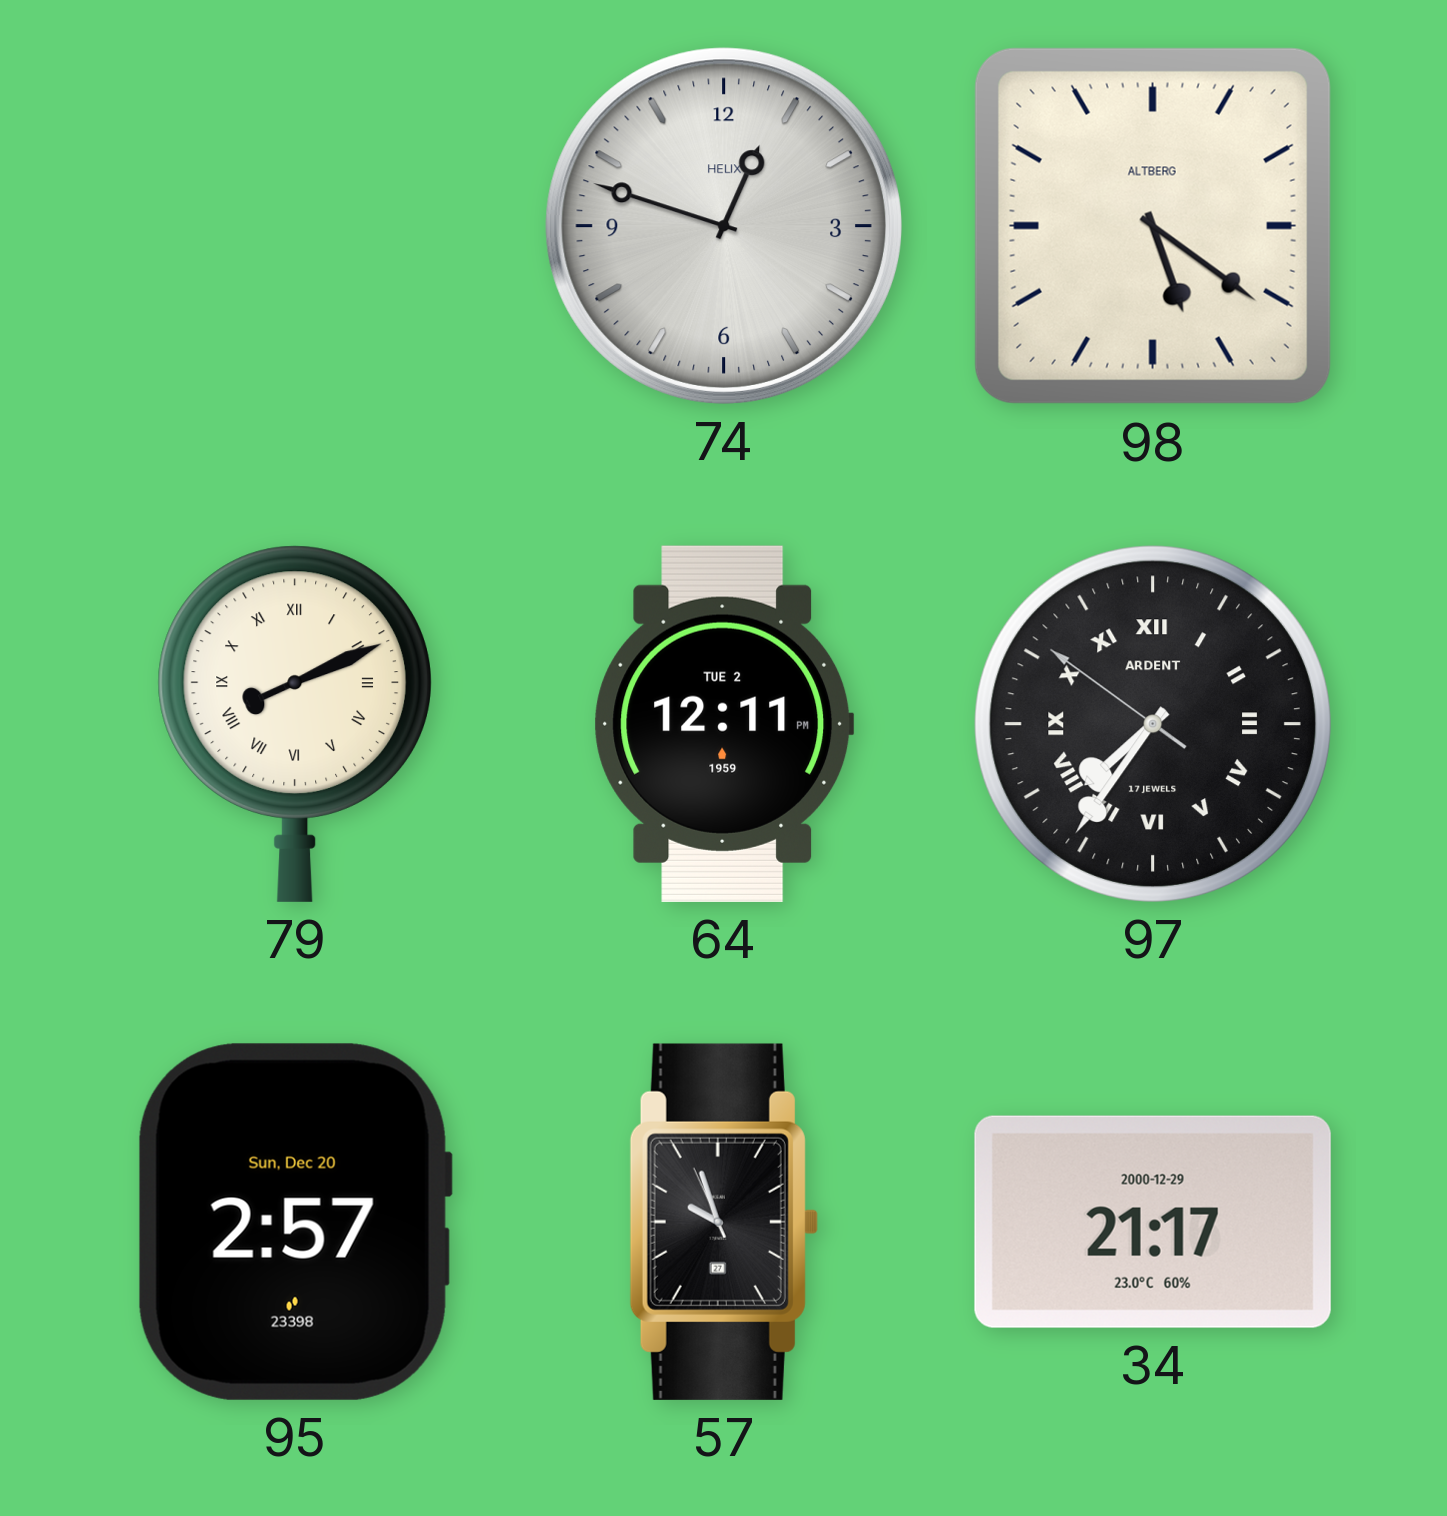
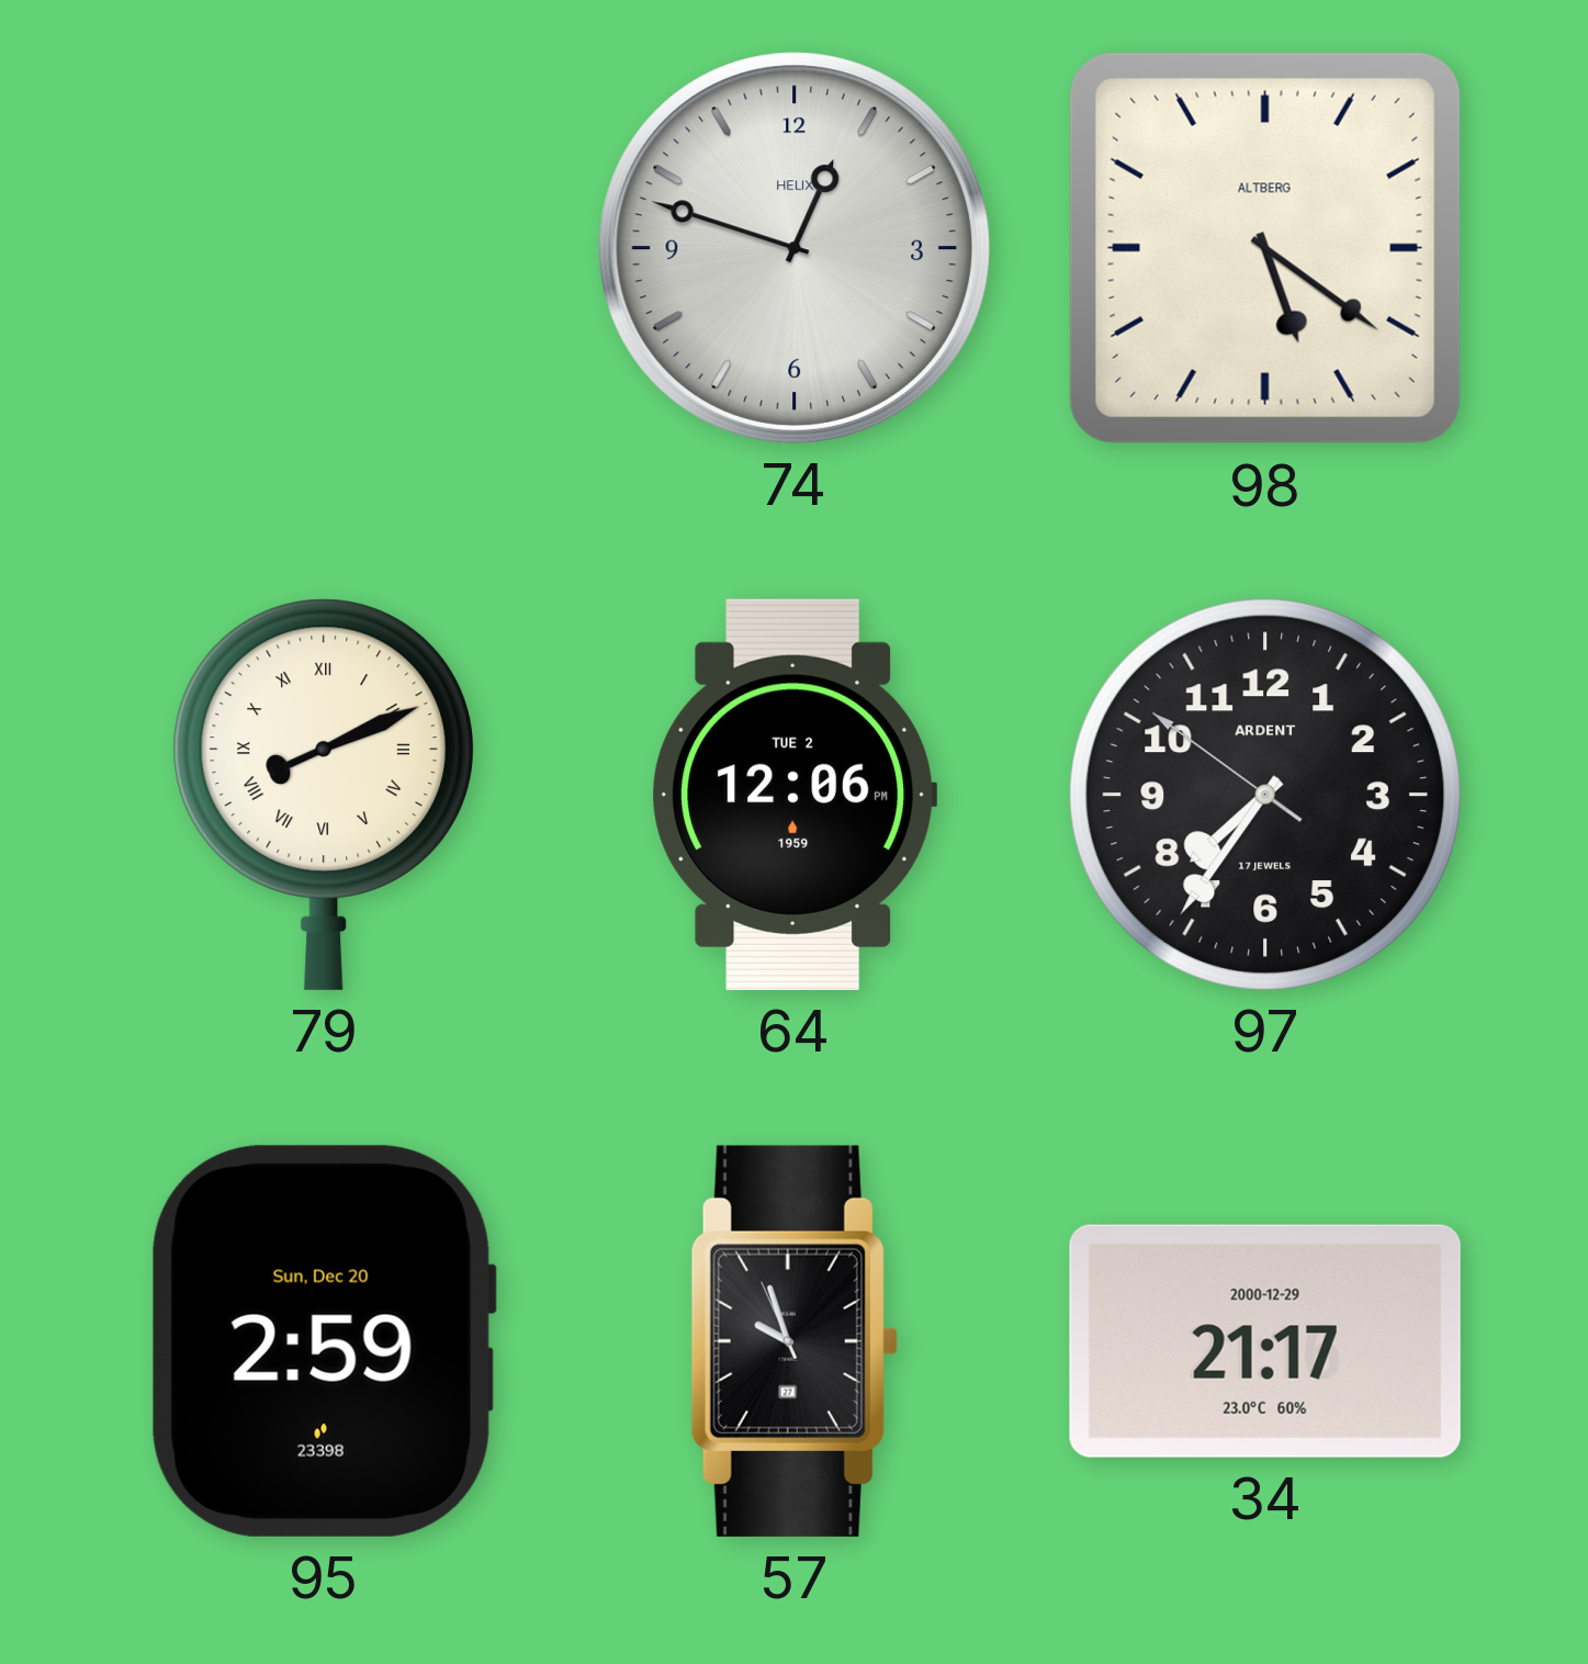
64: 12:11 -> 12:06 (795, 795)
97 numerals: Roman -> Arabic (1265, 795)
95: 2:57 -> 2:59 (323, 1341)
